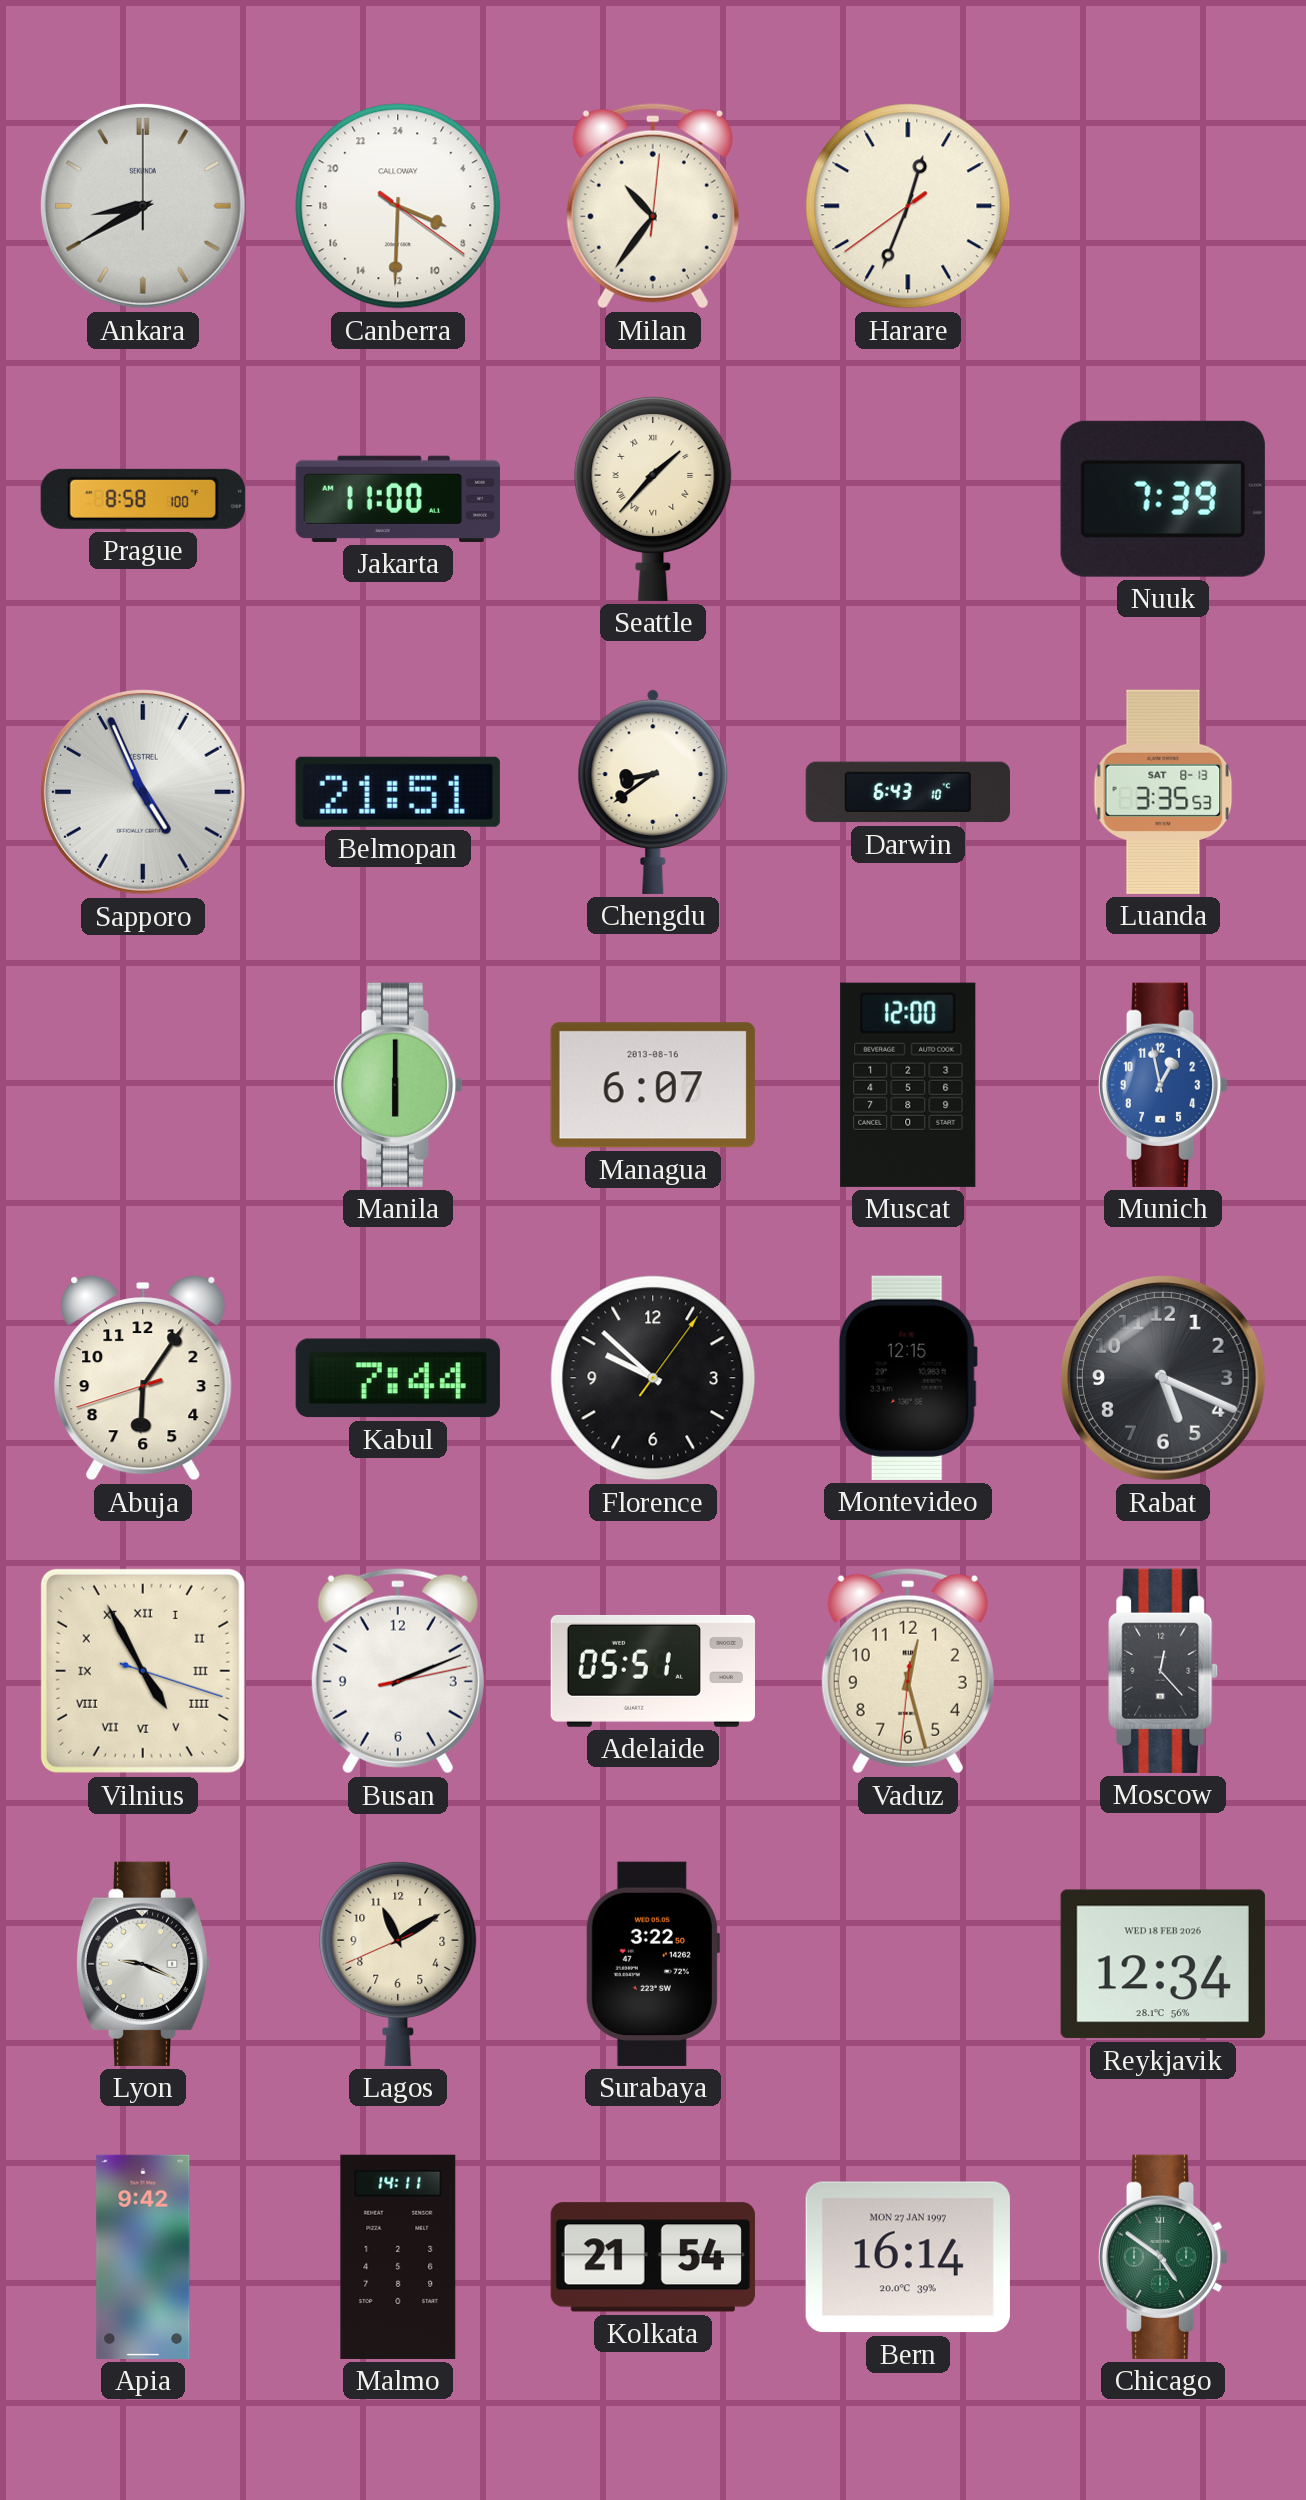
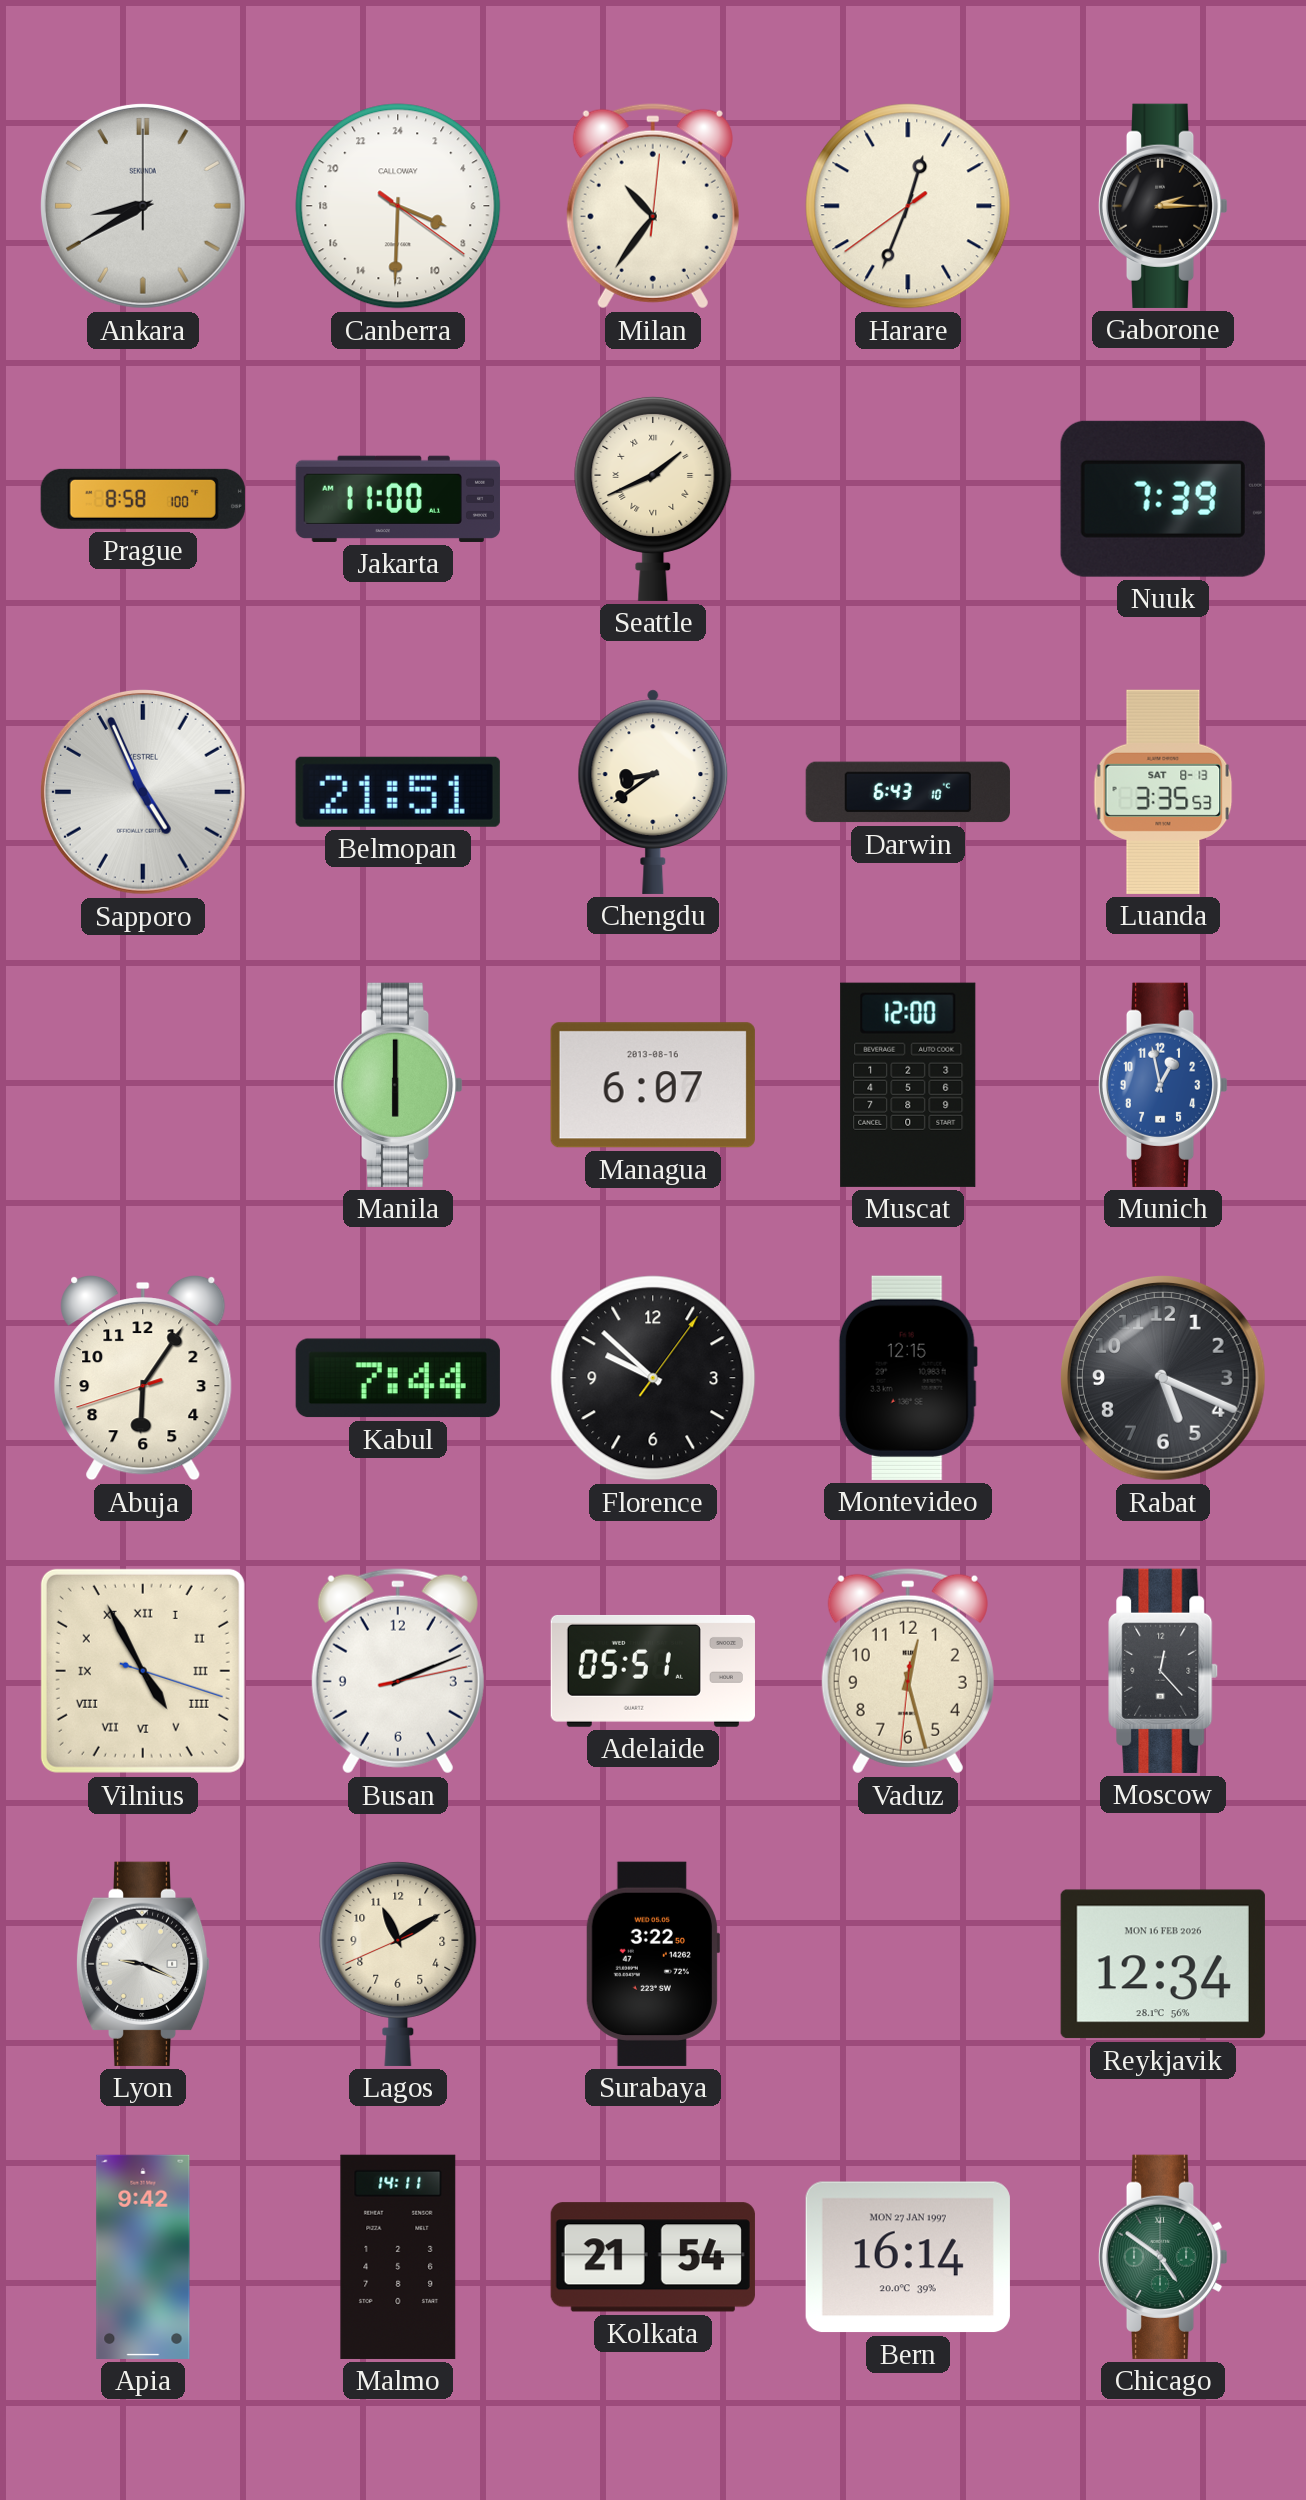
Gaborone: none -> 2:15 (1163, 206)
Seattle: 1:37 -> 1:41 (653, 498)
Reykjavik date: WED 18 FEB 2026 -> MON 16 FEB 2026 (1163, 1964)
